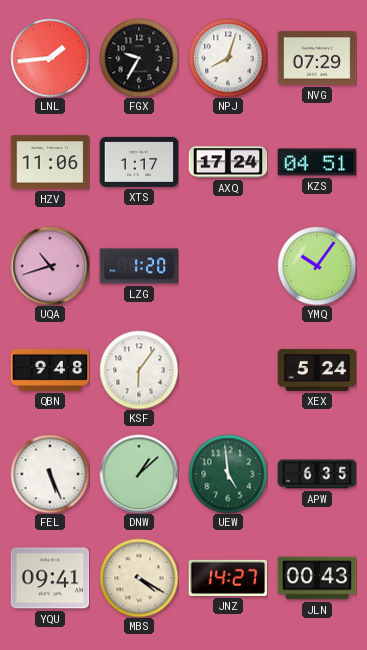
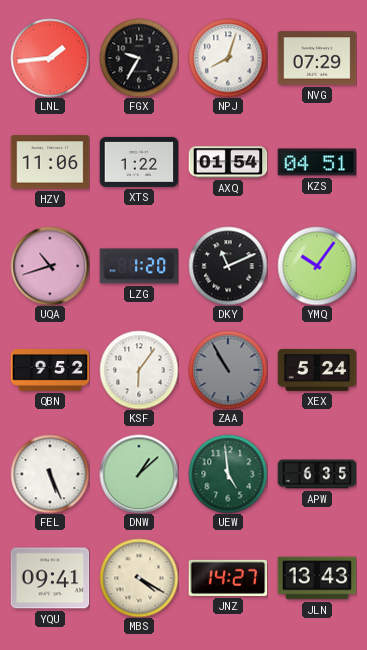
XTS: 1:17 -> 1:22 (139, 162)
AXQ: 17:24 -> 01:54 (228, 162)
DKY: none -> 11:11 (228, 266)
QBN: 9:48 -> 9:52 (50, 371)
ZAA: none -> 10:55 (228, 370)
JLN: 00:43 -> 13:43 (317, 578)
